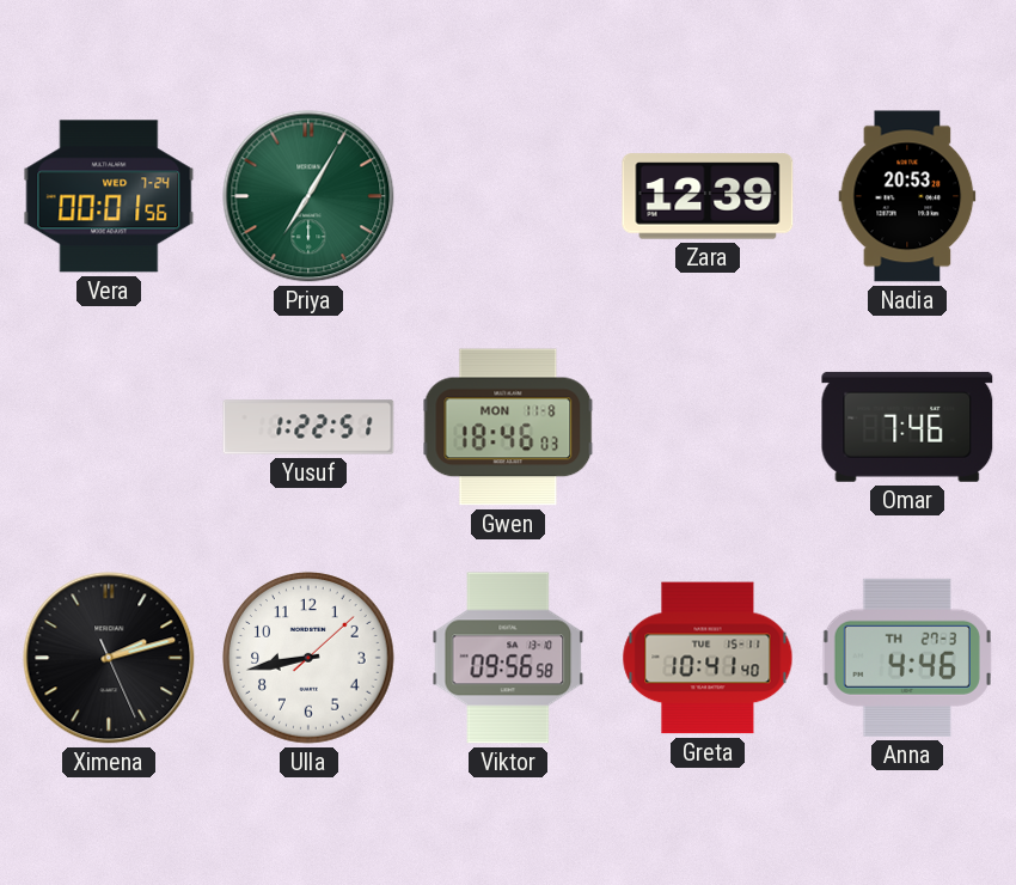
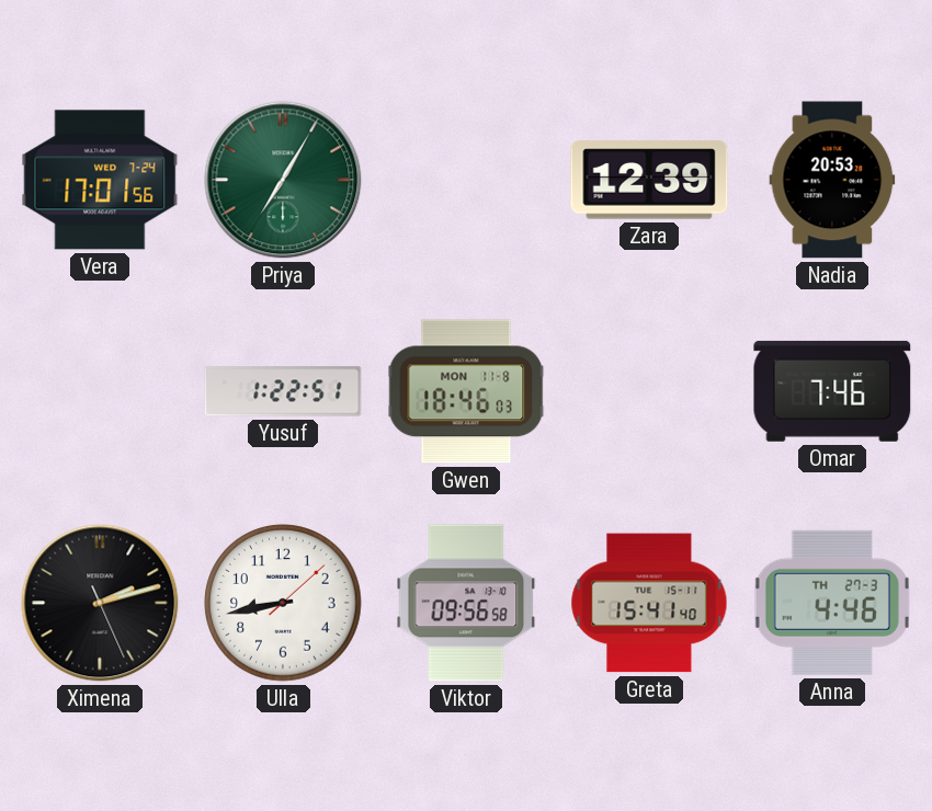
Vera: 00:01 -> 17:01 (100, 180)
Greta: 10:41 -> 15:41 (649, 603)
